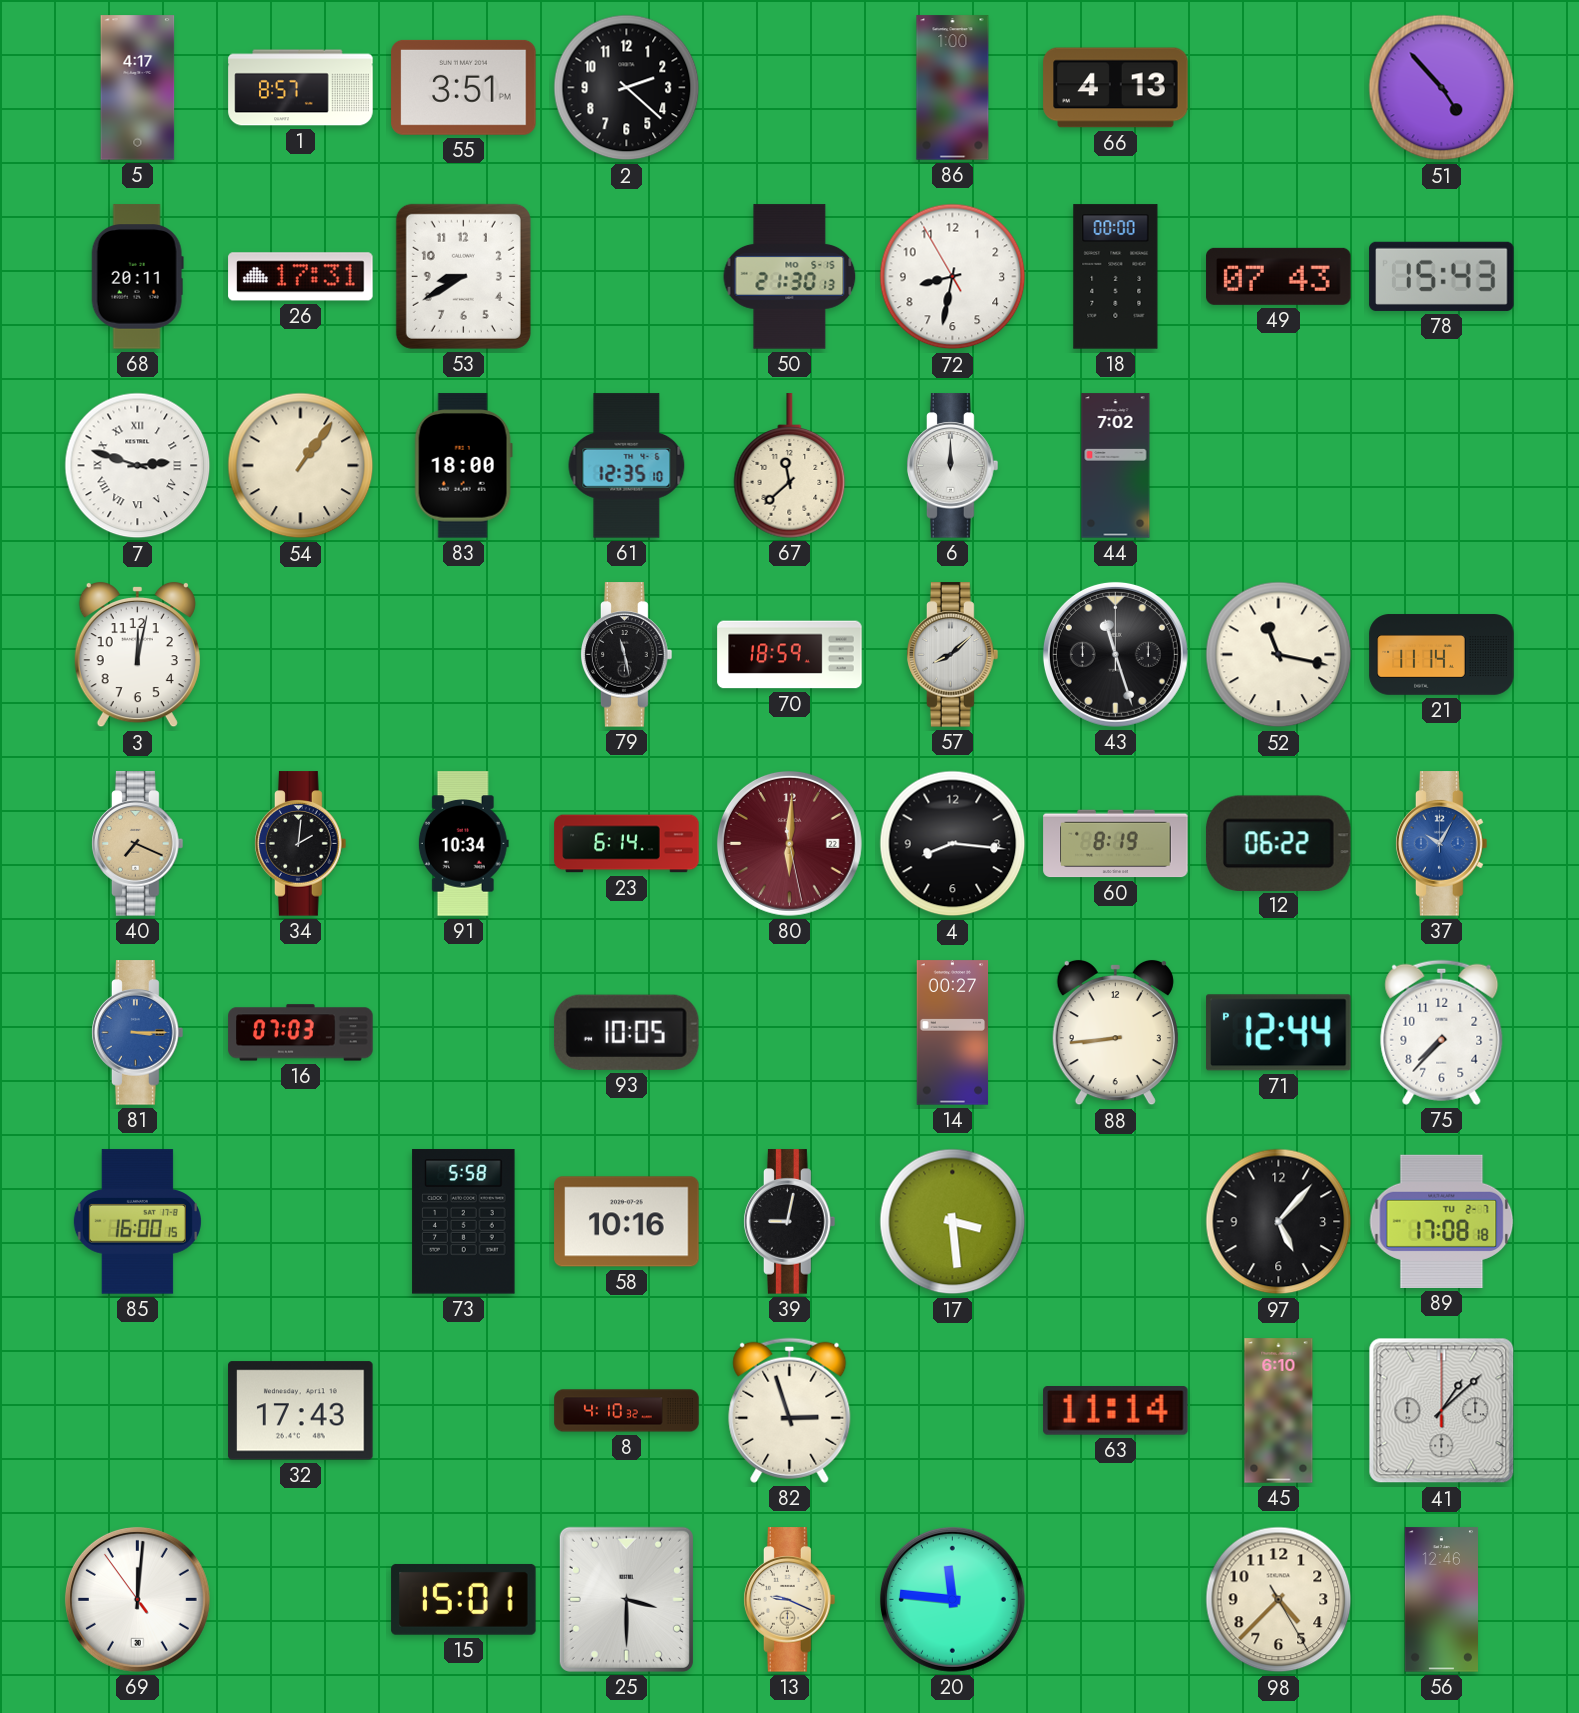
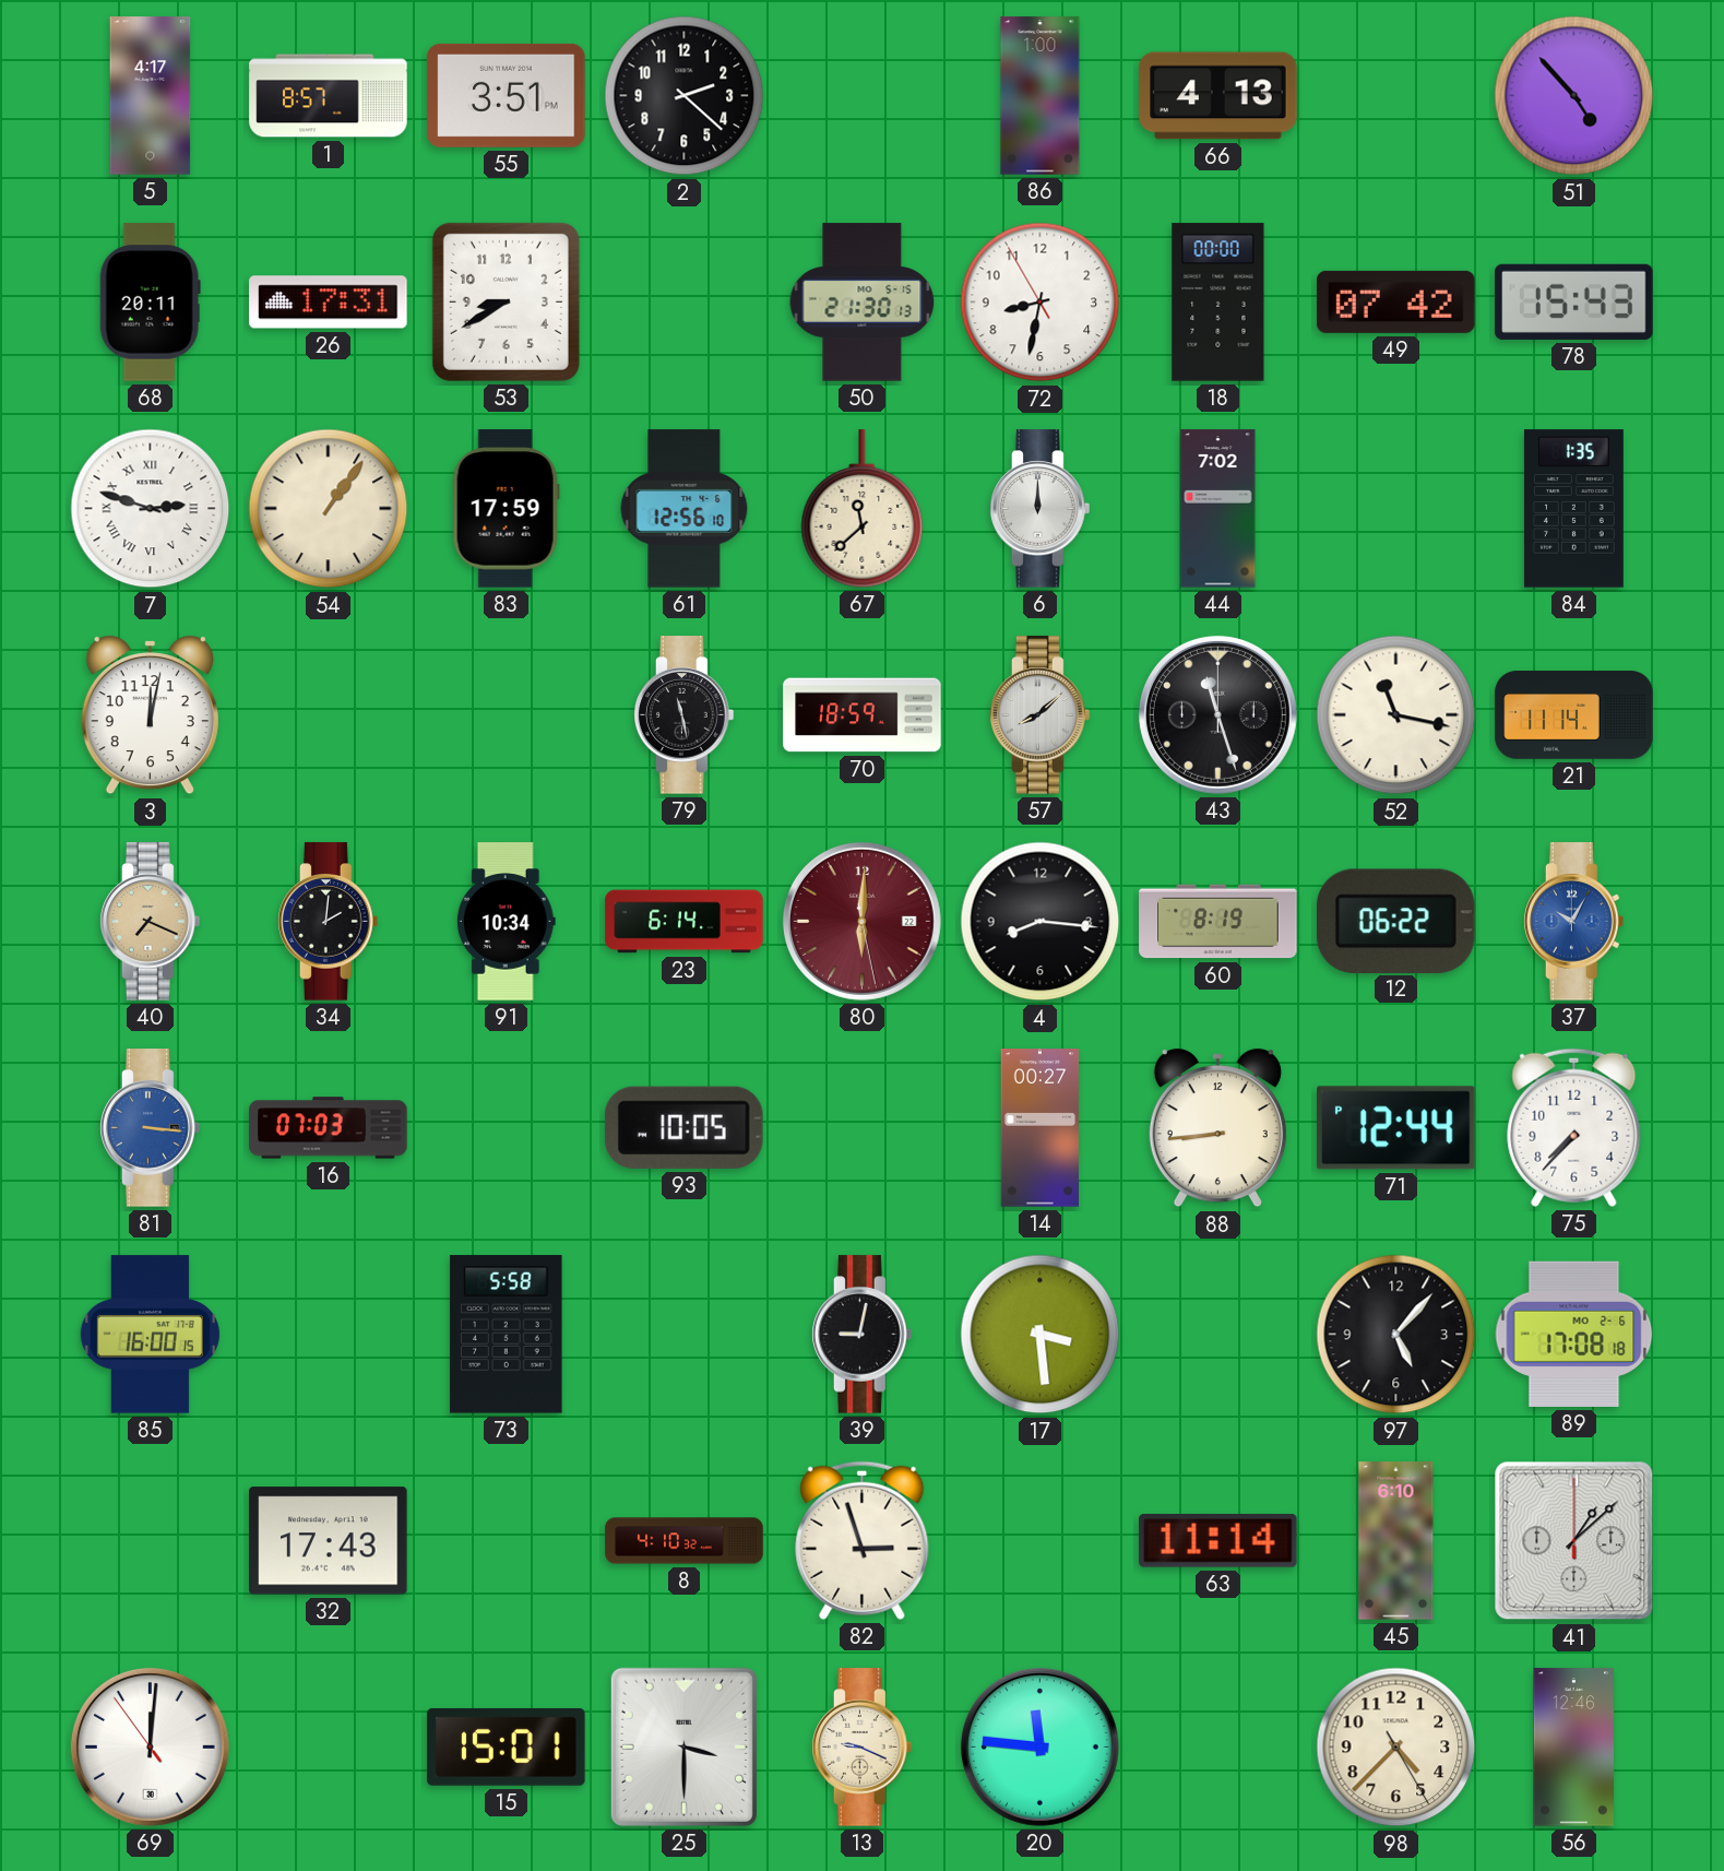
49: 07:43 -> 07:42 (1396, 301)
83: 18:00 -> 17:59 (506, 509)
61: 12:35 -> 12:56 (685, 509)
84: none -> 1:35 (1573, 509)
81: 3:15 -> 3:16 (151, 1128)
58: 10:16 -> none (627, 1222)
89 date: TU 2-7 -> MO 2-6 (1574, 1334)
